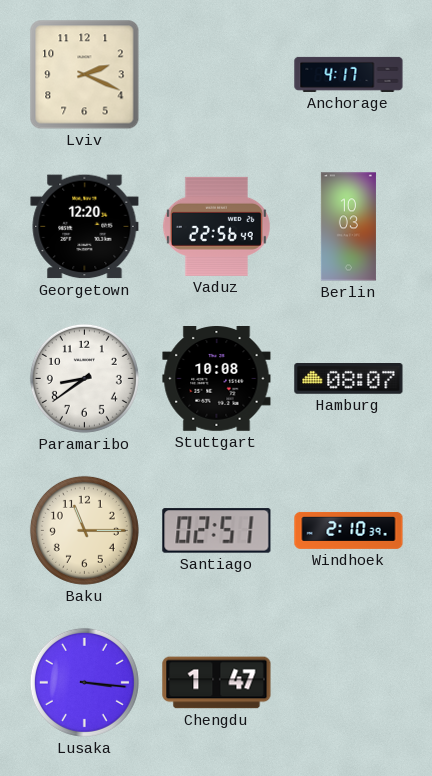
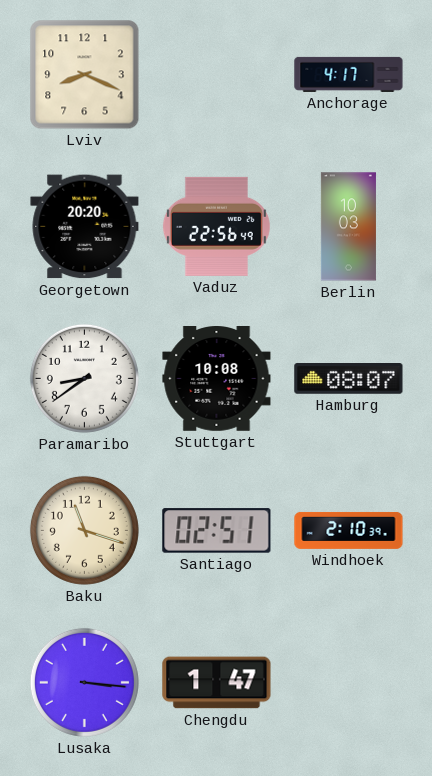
Lviv: 2:19 -> 8:19 (85, 75)
Georgetown: 12:20 -> 20:20 (85, 227)
Baku: 11:15 -> 11:18 (84, 530)
